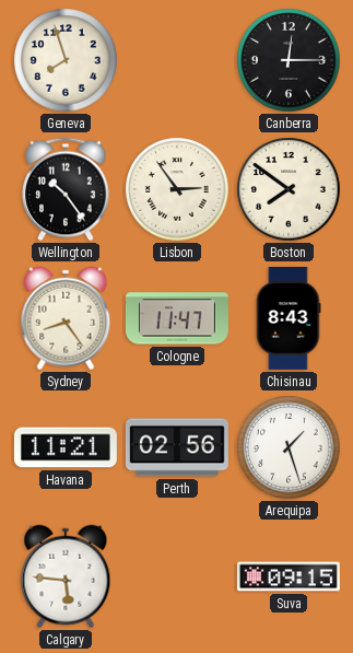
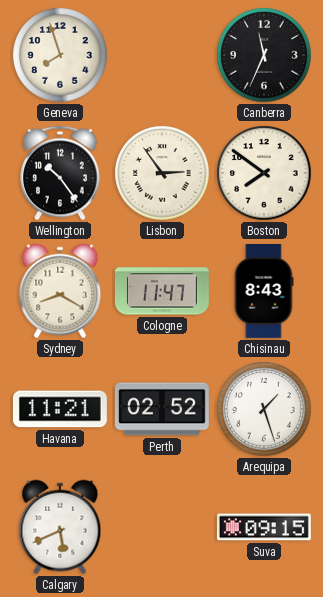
Canberra: 12:15 -> 11:34 (264, 55)
Sydney: 8:24 -> 8:20 (60, 291)
Perth: 02:56 -> 02:52 (162, 409)
Calgary: 5:46 -> 5:41 (60, 527)
